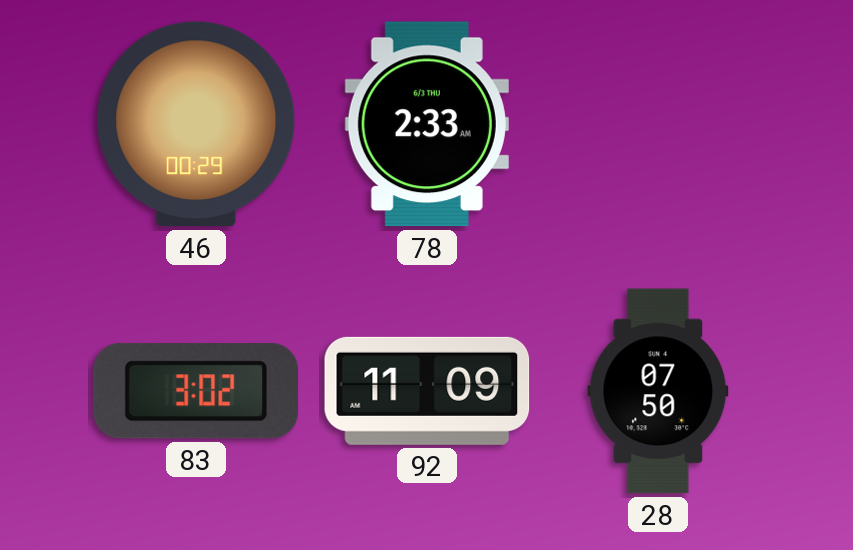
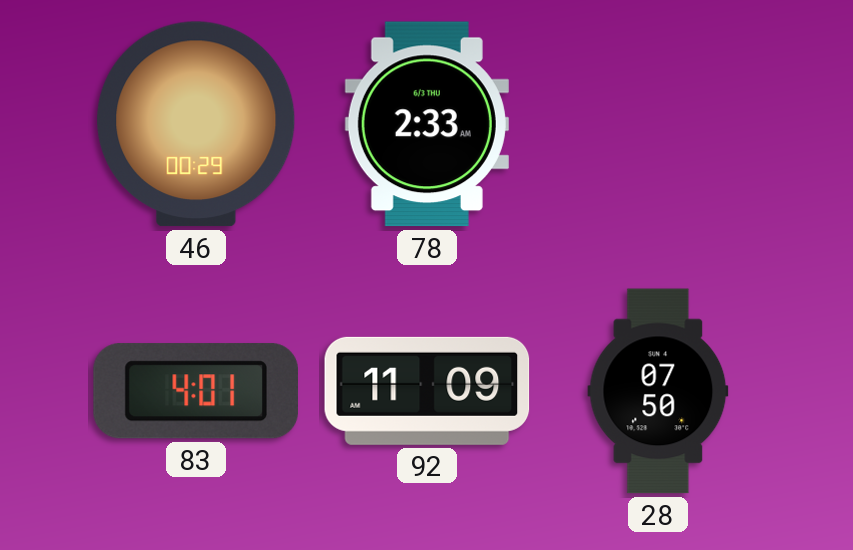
83: 3:02 -> 4:01 (196, 391)
